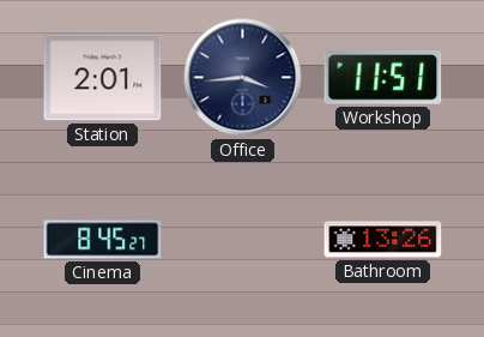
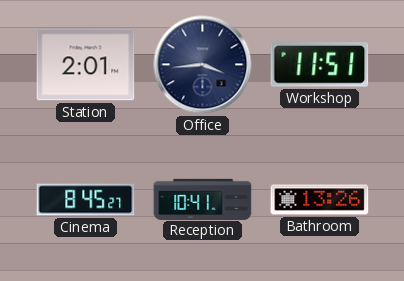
Reception: none -> 10:41 (203, 199)
